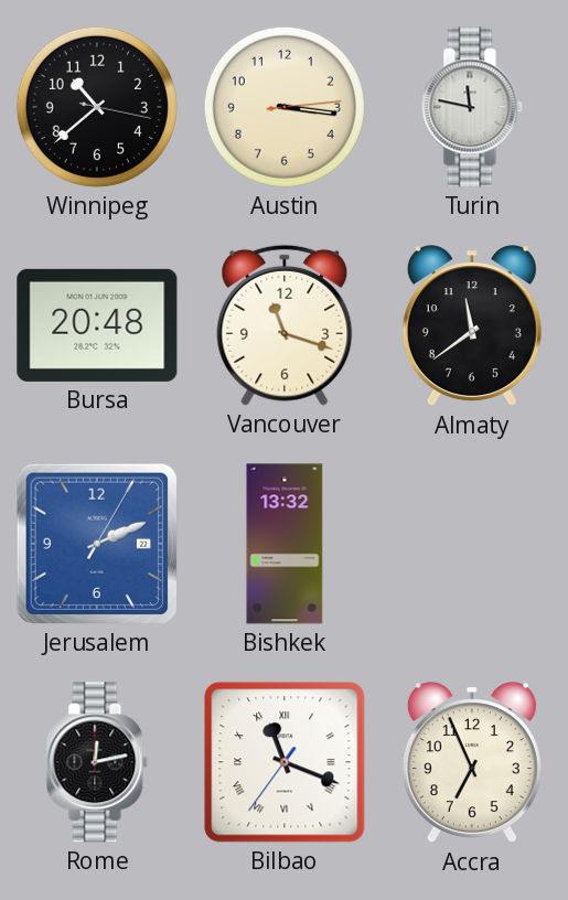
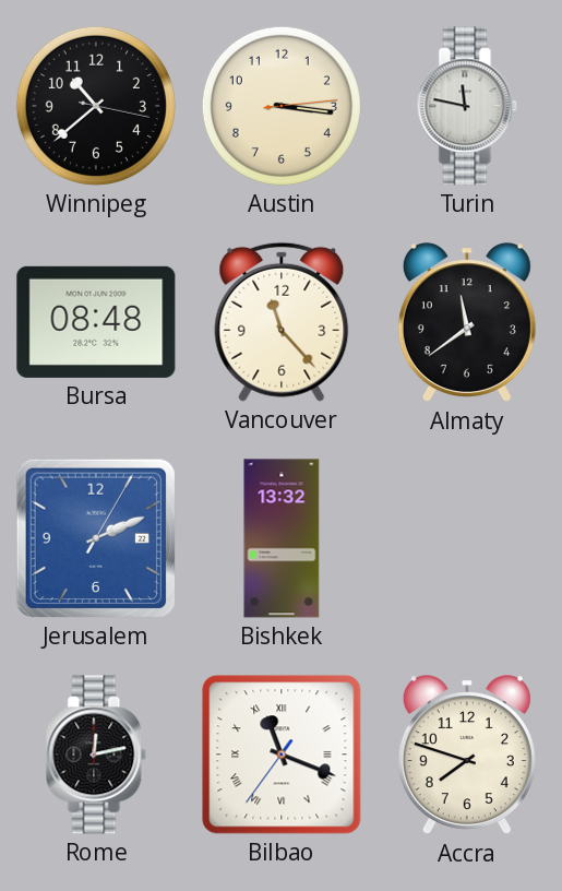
Bursa: 20:48 -> 08:48 (96, 322)
Vancouver: 11:18 -> 11:23 (282, 322)
Accra: 6:56 -> 7:48 (467, 756)
